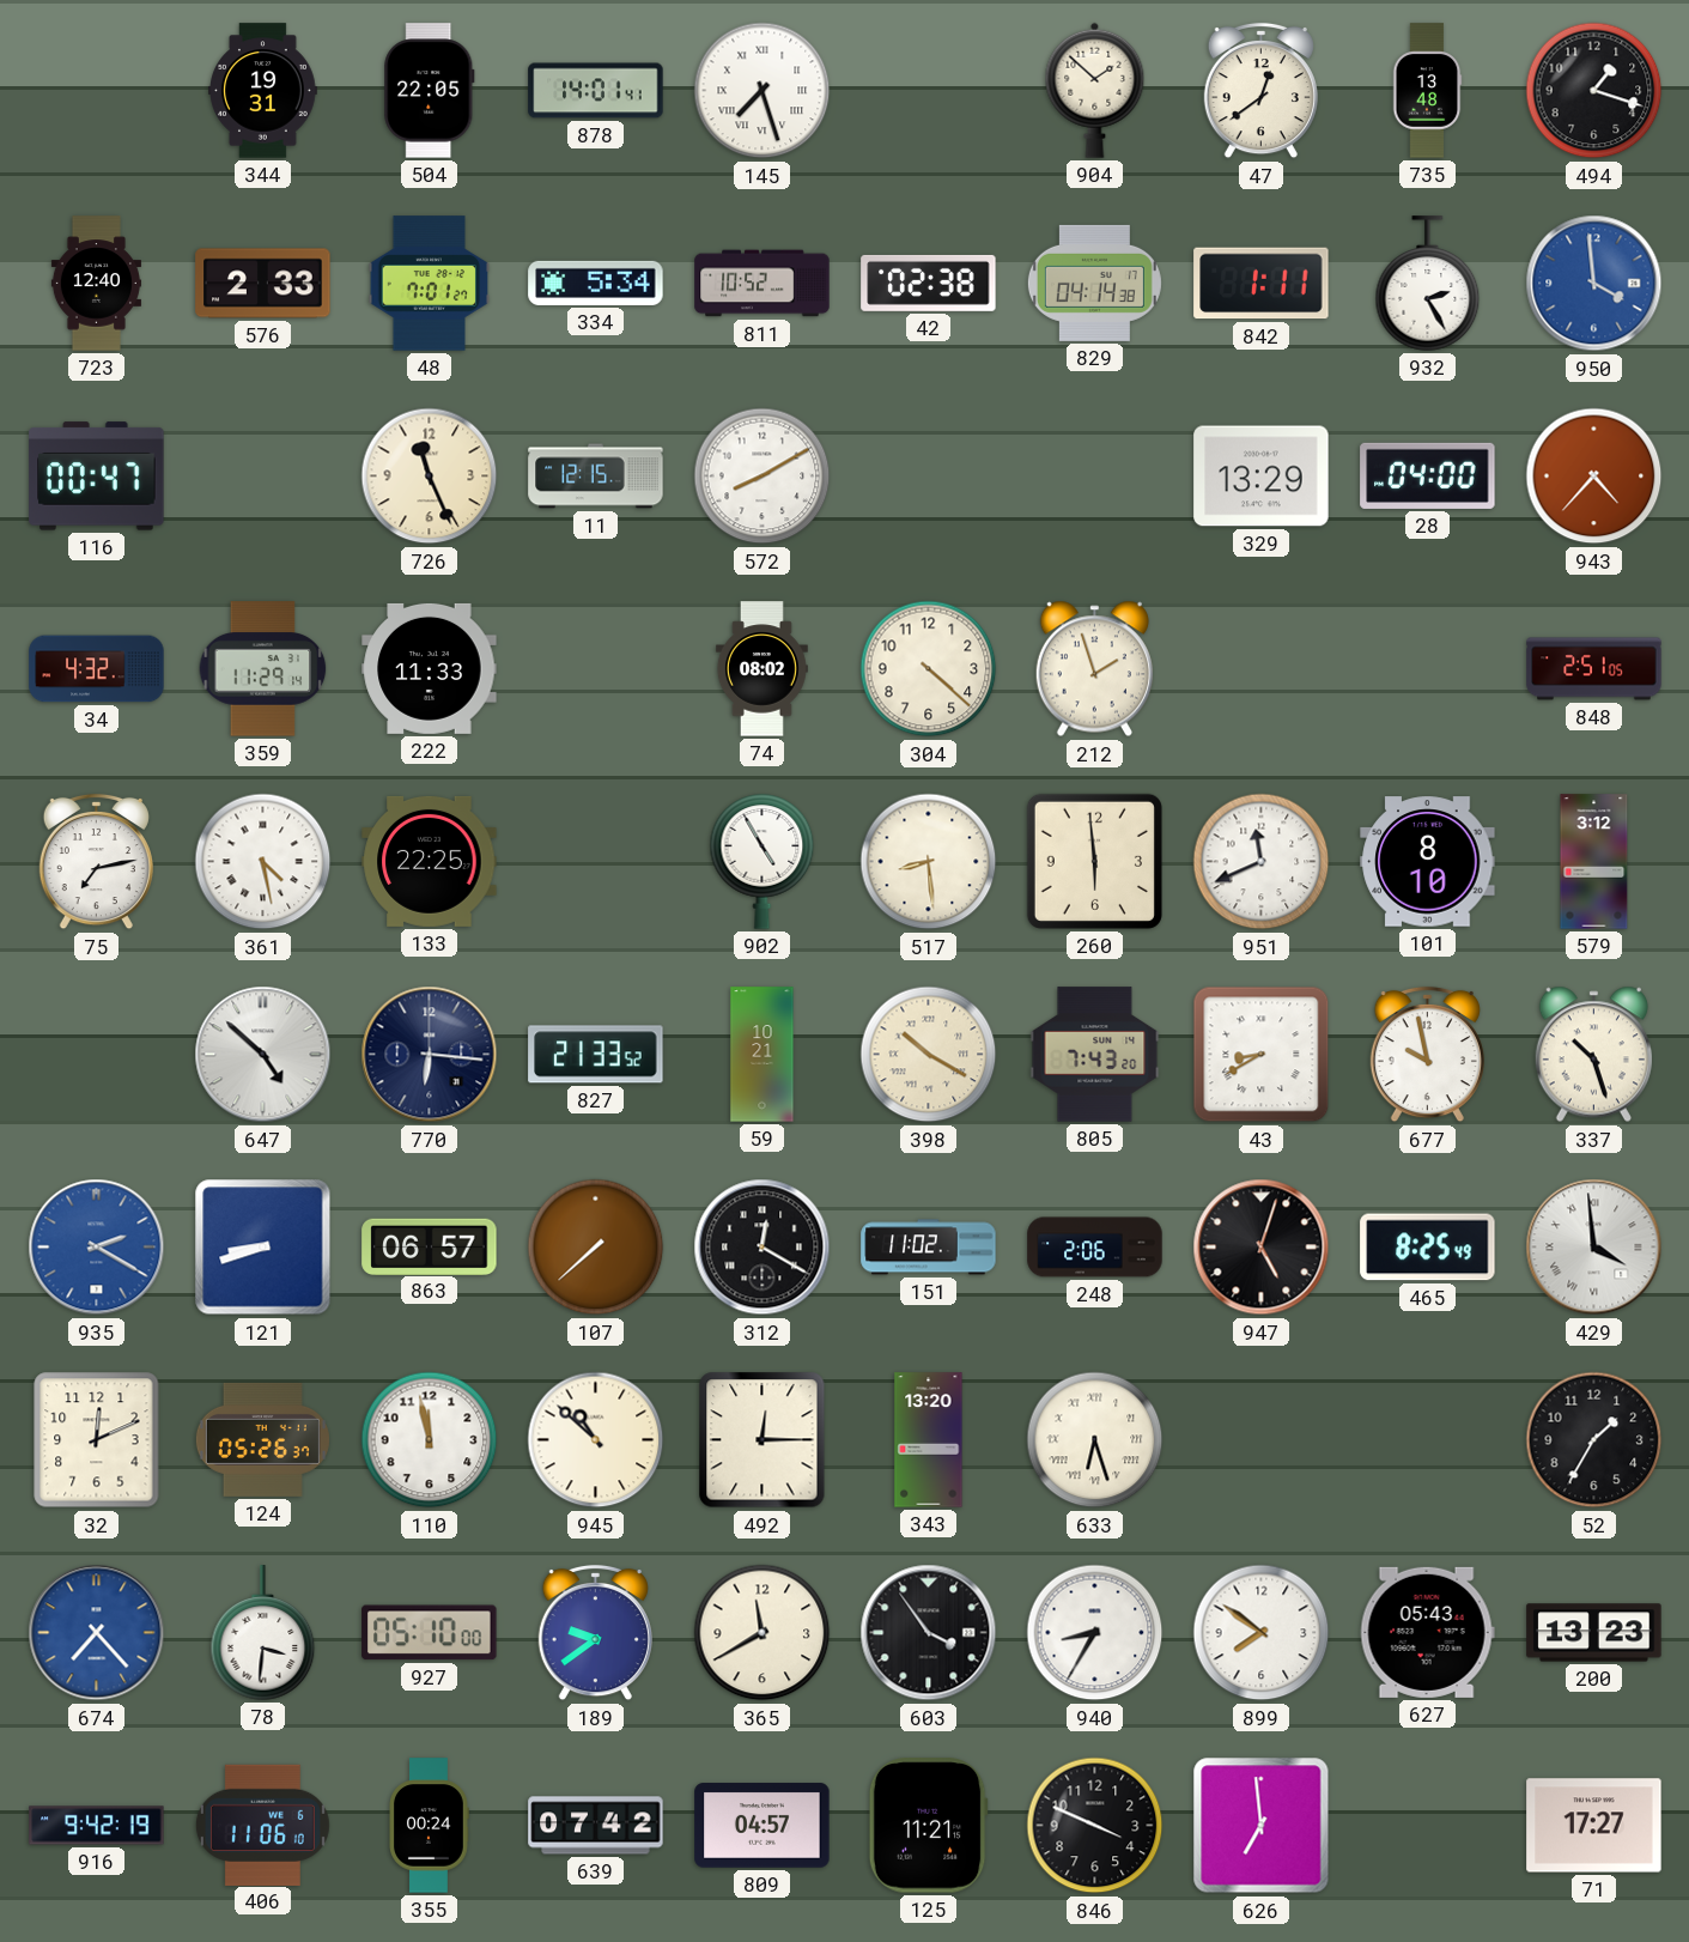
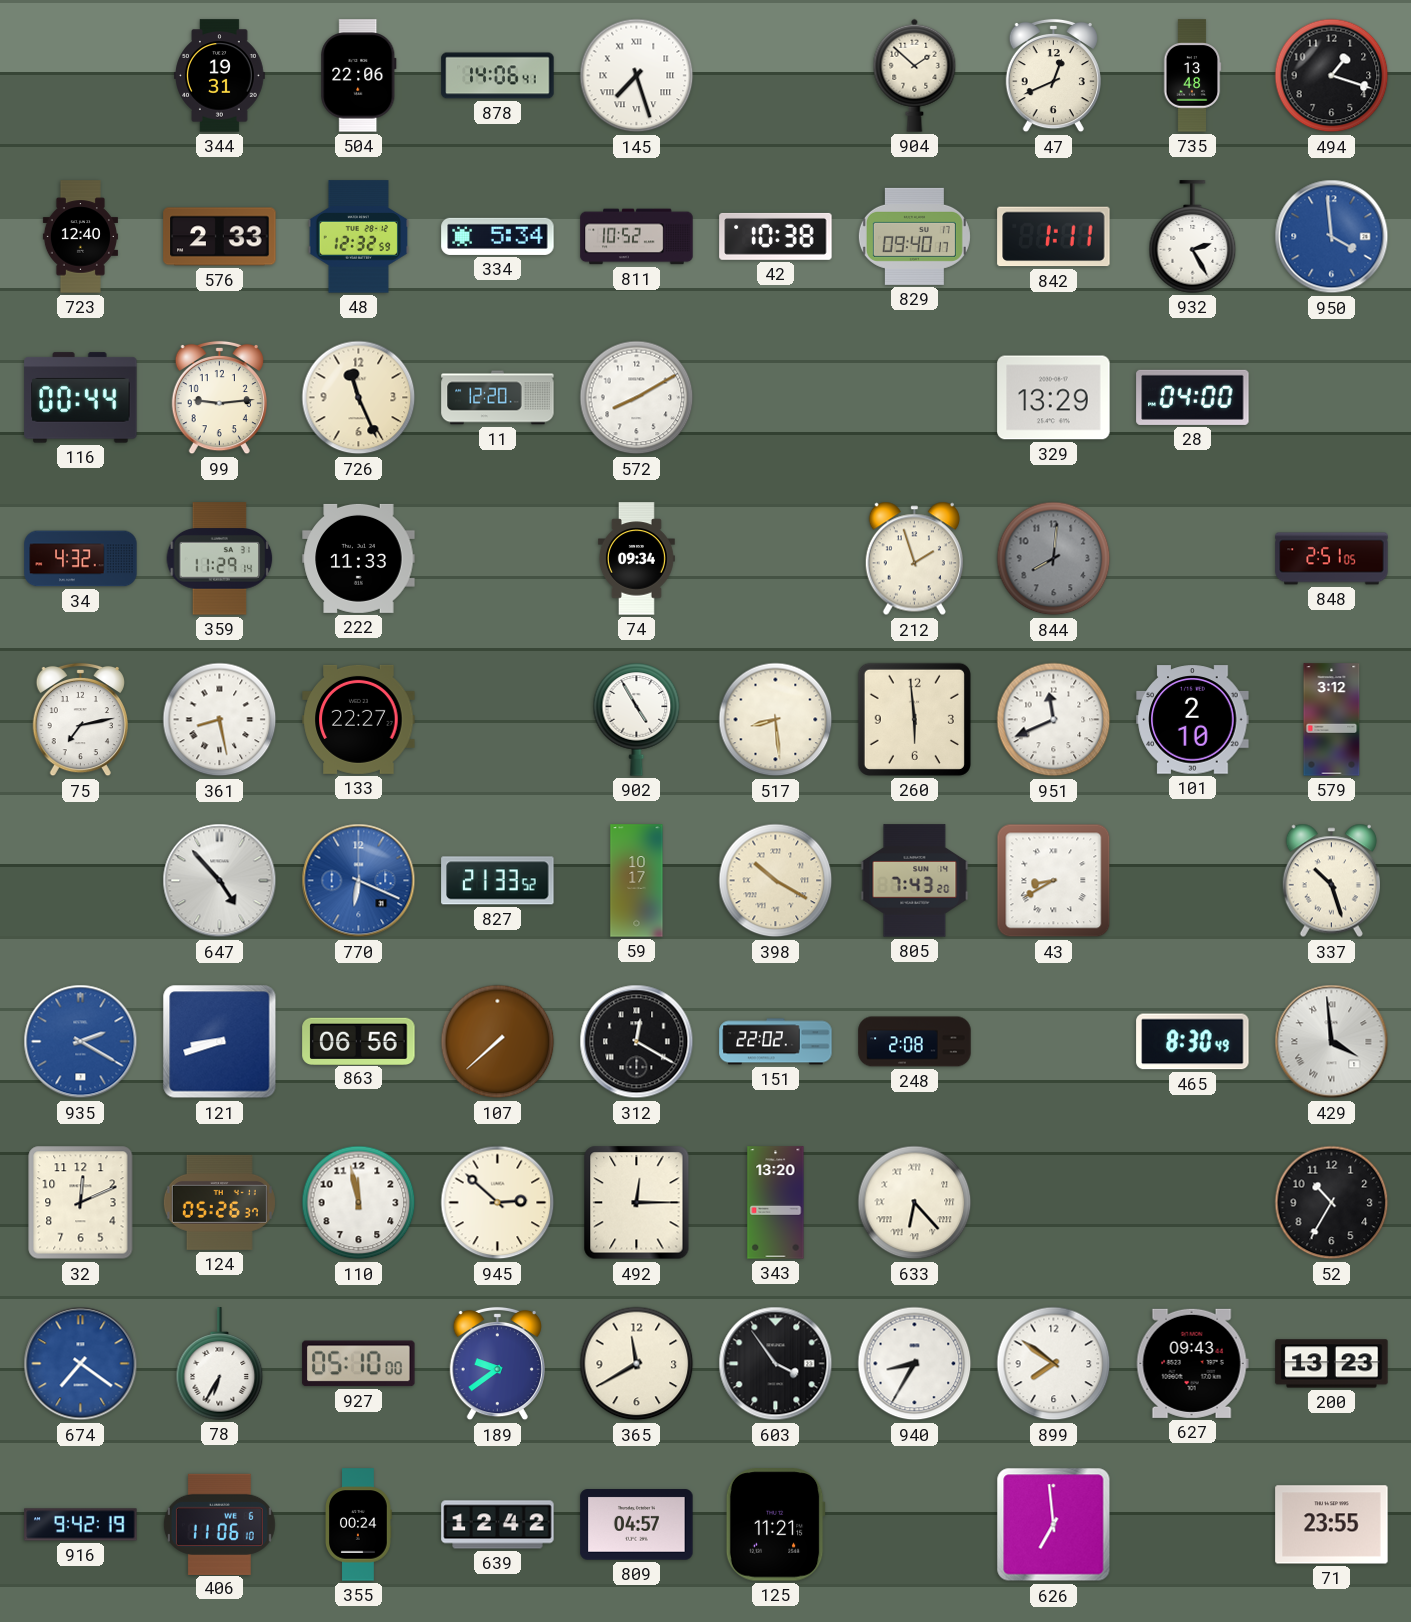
504: 22:05 -> 22:06 (359, 76)
878: 14:01 -> 14:06 (498, 76)
47: 12:39 -> 12:41 (1053, 76)
48: 7:01 -> 12:32 (359, 237)
42: 02:38 -> 10:38 (776, 236)
829: 04:14 -> 09:40 (914, 236)
116: 00:47 -> 00:44 (81, 398)
99: none -> 9:14 (219, 398)
11: 12:15 -> 12:20 (498, 398)
943: 4:37 -> none (1594, 477)
74: 08:02 -> 09:34 (636, 559)
304: 4:22 -> none (929, 669)
844: none -> 8:01 (1054, 559)
361: 4:28 -> 8:28 (220, 720)
133: 22:25 -> 22:27 (359, 719)
101: 8:10 -> 2:10 (1193, 720)
647: 4:52 -> 4:53 (220, 881)
770: 6:16 -> 6:19 (359, 881)
770 dial: navy -> blue (359, 881)
59: 10:21 -> 10:17 (637, 881)
677: 9:58 -> none (1427, 1055)
863: 06:57 -> 06:56 (359, 1041)
151: 11:02 -> 22:02 (776, 1042)
248: 2:06 -> 2:08 (915, 1042)
947: 5:03 -> none (1262, 1248)
465: 8:25 -> 8:30 (1193, 1042)
945: 10:52 -> 2:52 (498, 1203)
633: 6:27 -> 6:23 (915, 1203)
52: 1:35 -> 10:35 (1332, 1203)
674: 7:23 -> 7:21 (81, 1364)
78: 3:31 -> 6:35 (220, 1364)
627: 05:43 -> 09:43 (1192, 1363)
639: 07:42 -> 12:42 (498, 1525)
846: 3:49 -> none (1095, 1826)
71: 17:27 -> 23:55 (1332, 1525)
